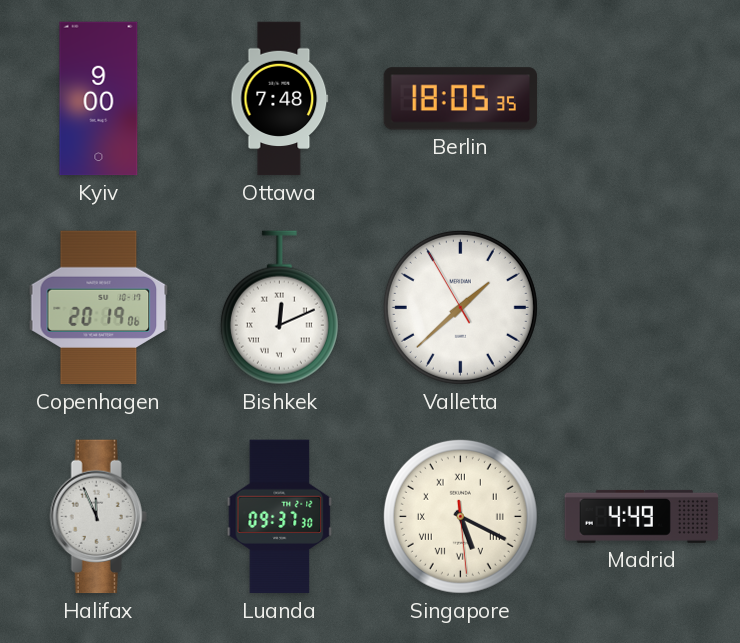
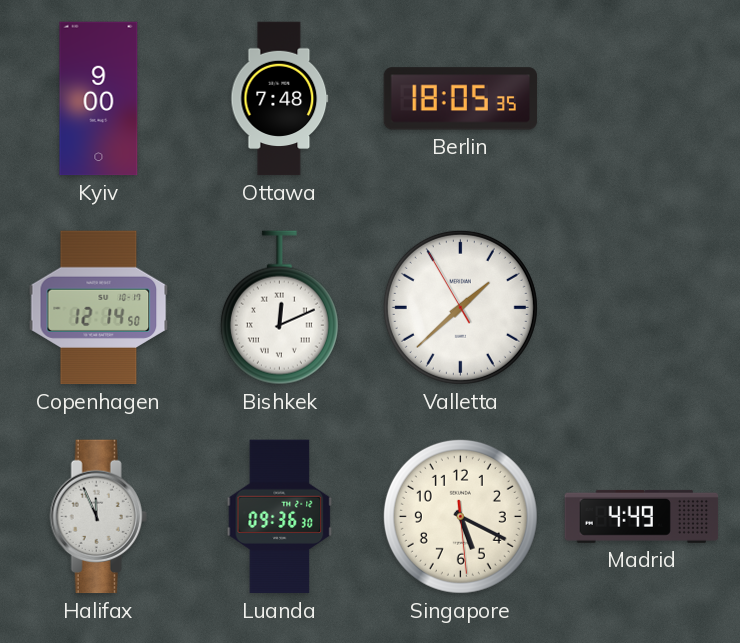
Copenhagen: 20:19 -> 12:14 (99, 308)
Luanda: 09:37 -> 09:36 (280, 517)
Singapore numerals: Roman -> Arabic (460, 516)
